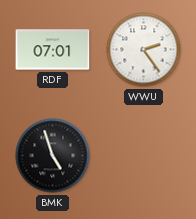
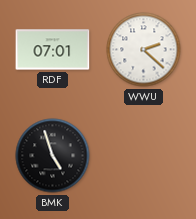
WWU: 2:24 -> 2:22 (144, 50)
